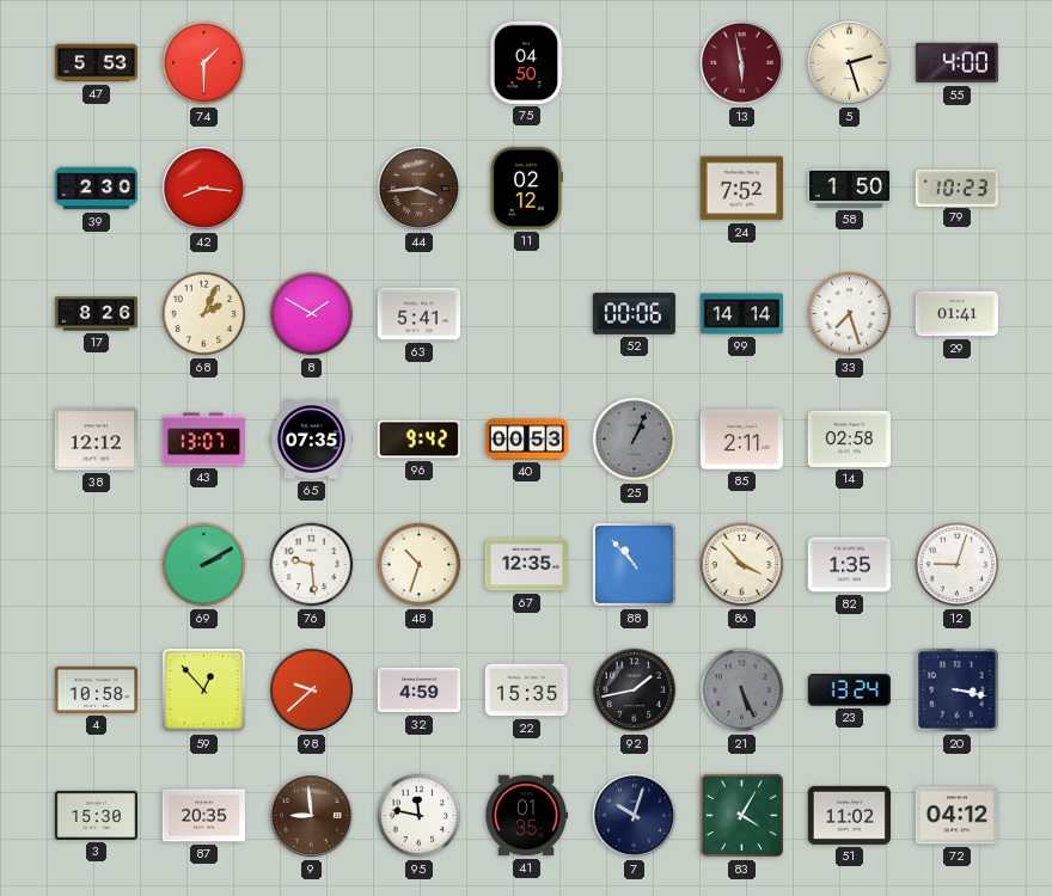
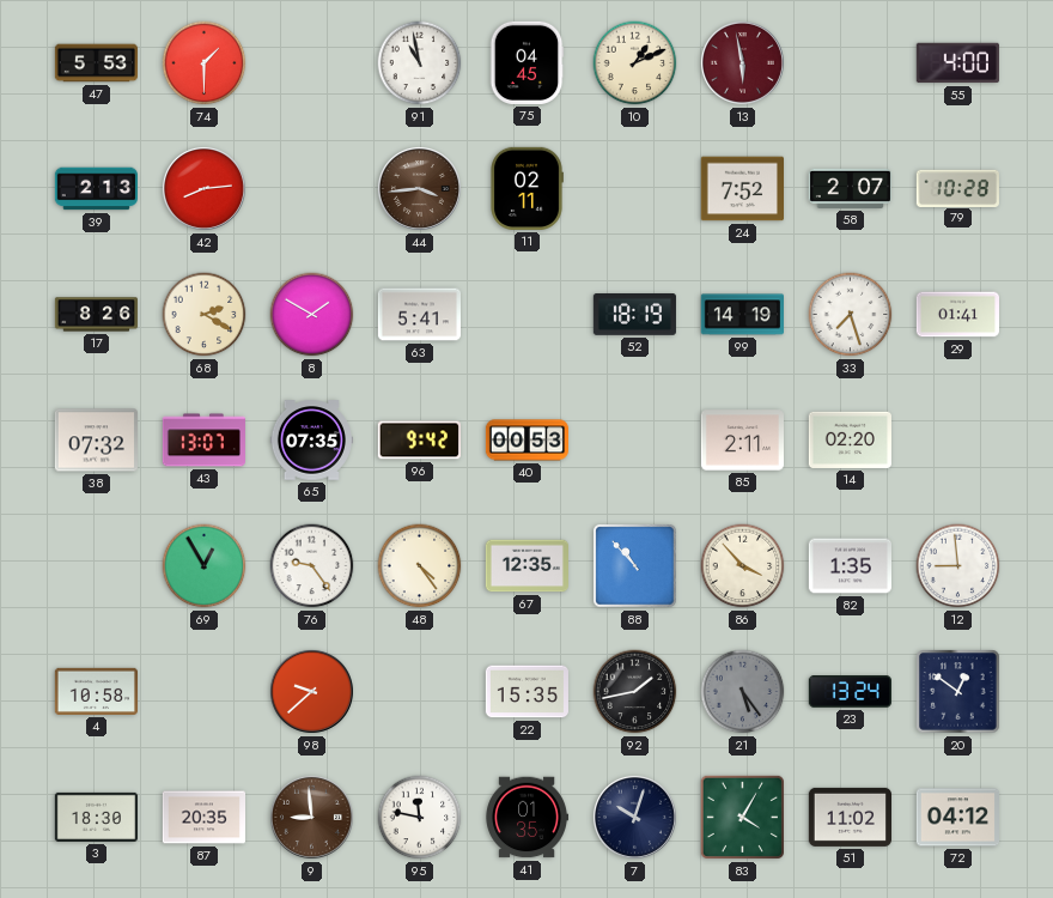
91: none -> 10:58 (420, 63)
75: 04:50 -> 04:45 (526, 62)
10: none -> 1:11 (635, 63)
5: 2:27 -> none (849, 62)
39: 2:30 -> 2:13 (96, 189)
42: 8:16 -> 8:14 (203, 188)
11: 02:12 -> 02:11 (526, 188)
58: 1:50 -> 2:07 (850, 188)
79: 10:23 -> 10:28 (957, 188)
68: 2:04 -> 2:20 (205, 315)
52: 00:06 -> 18:19 (634, 315)
99: 14:14 -> 14:19 (742, 315)
38: 12:12 -> 07:32 (96, 441)
25: 1:04 -> none (635, 440)
14: 02:58 -> 02:20 (850, 439)
69: 2:10 -> 12:55 (205, 566)
76: 9:29 -> 9:24 (312, 566)
48: 10:33 -> 4:24 (420, 566)
12: 9:03 -> 8:59 (958, 566)
59: 12:53 -> none (204, 691)
32: 4:59 -> none (418, 691)
21: 5:26 -> 5:24 (743, 692)
20: 3:17 -> 12:51 (958, 692)
3: 15:30 -> 18:30 (96, 817)
